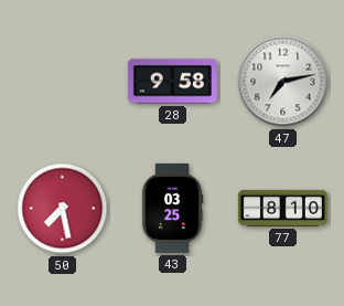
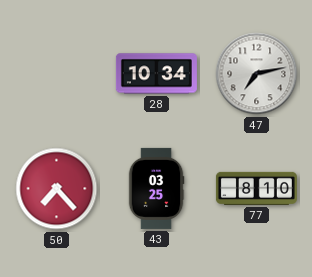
28: 9:58 -> 10:34 (156, 74)
50: 7:28 -> 7:23 (57, 189)
